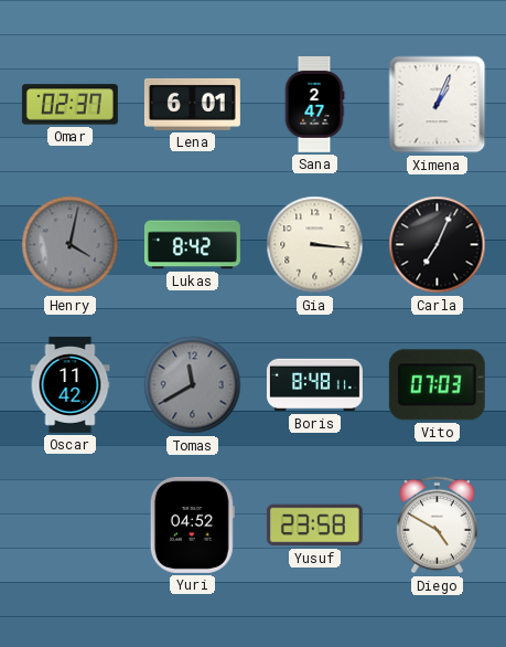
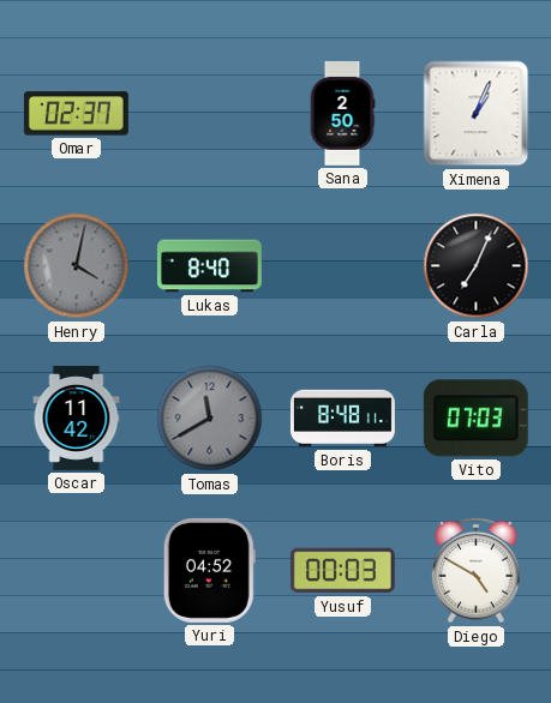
Lena: 6:01 -> none (192, 104)
Sana: 2:47 -> 2:50 (342, 113)
Lukas: 8:42 -> 8:40 (209, 266)
Gia: 3:16 -> none (315, 245)
Yusuf: 23:58 -> 00:03 (342, 571)
